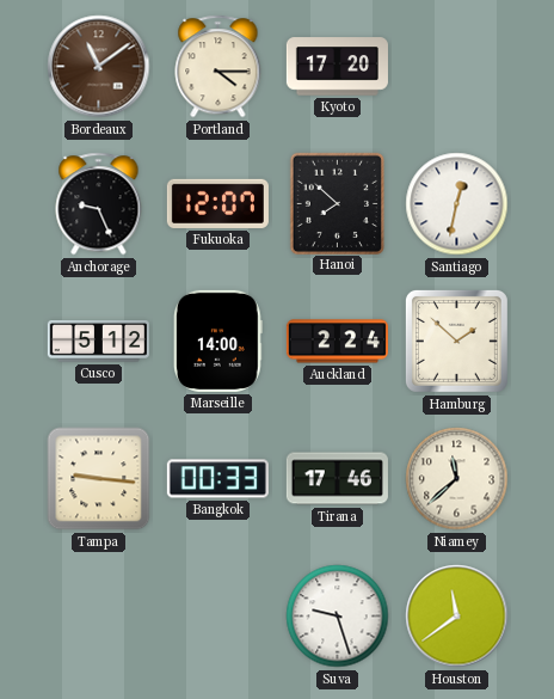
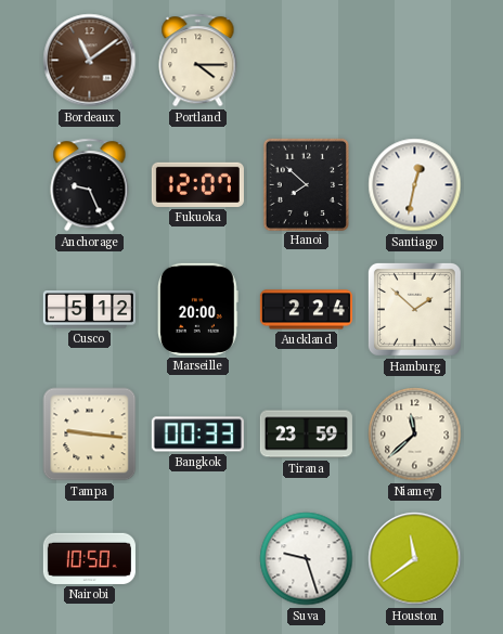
Kyoto: 17:20 -> none (337, 67)
Marseille: 14:00 -> 20:00 (197, 309)
Tirana: 17:46 -> 23:59 (306, 435)
Nairobi: none -> 10:50 (89, 558)
